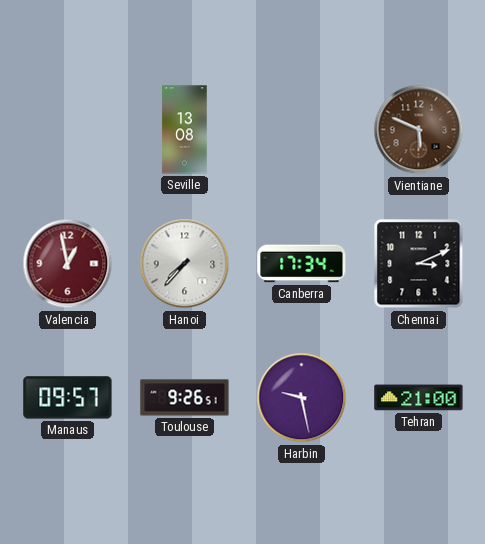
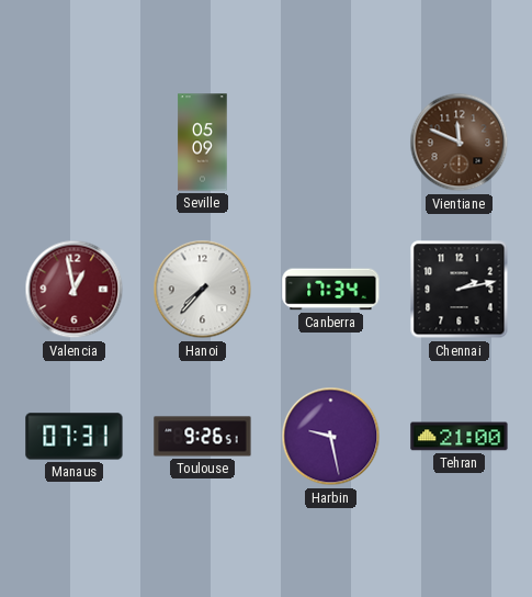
Seville: 13:08 -> 05:09 (203, 143)
Vientiane: 5:49 -> 11:49 (460, 143)
Chennai: 3:11 -> 2:13 (460, 290)
Manaus: 09:57 -> 07:31 (75, 437)
